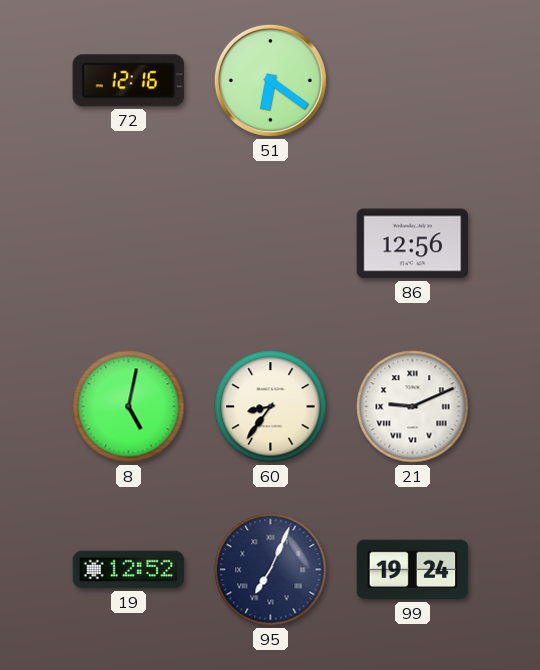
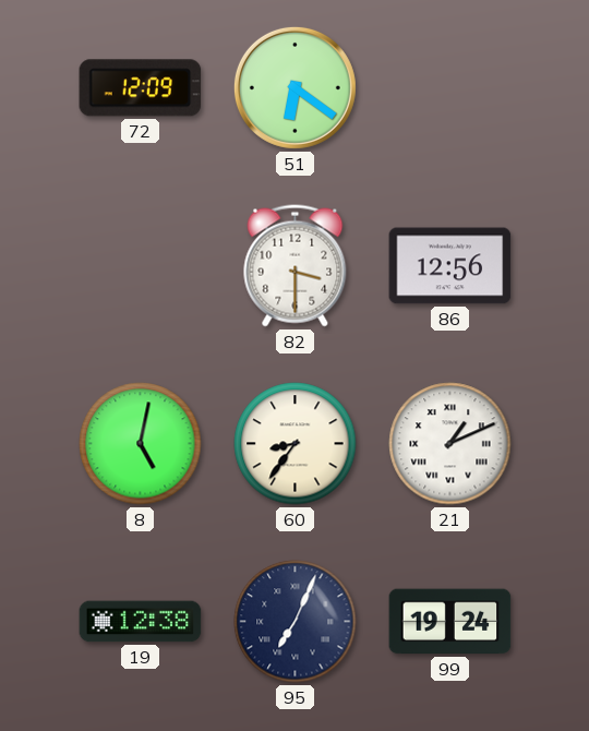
72: 12:16 -> 12:09 (141, 88)
82: none -> 3:30 (296, 266)
21: 9:11 -> 1:11 (450, 444)
19: 12:52 -> 12:38 (141, 622)
